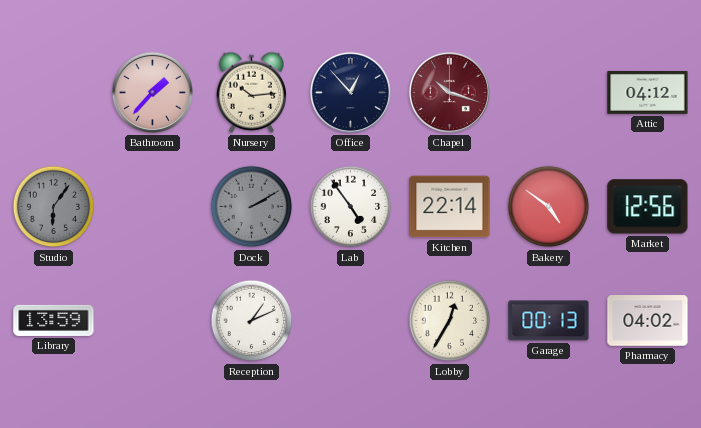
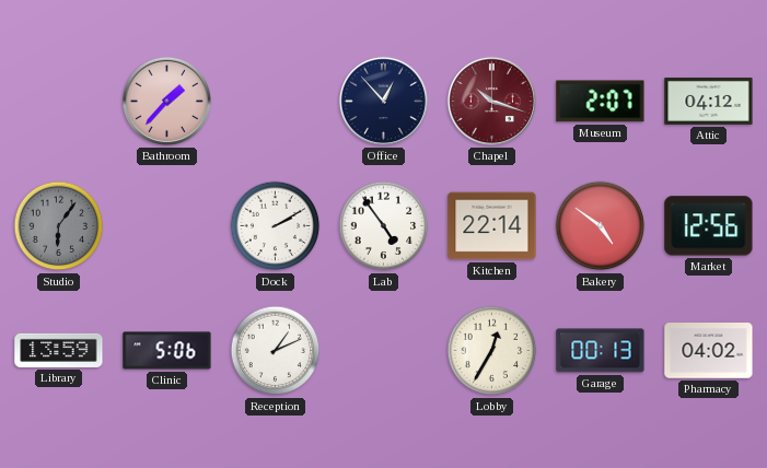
Nursery: 10:14 -> none (251, 92)
Museum: none -> 2:07 (601, 102)
Dock dial: grey -> white (276, 226)
Clinic: none -> 5:06 (167, 351)
